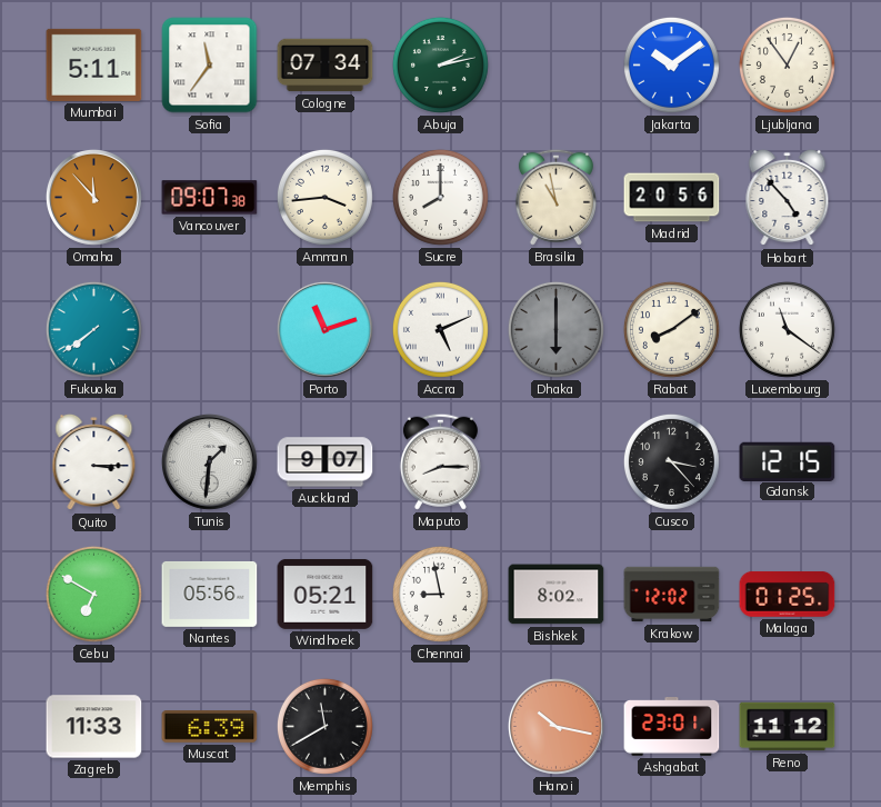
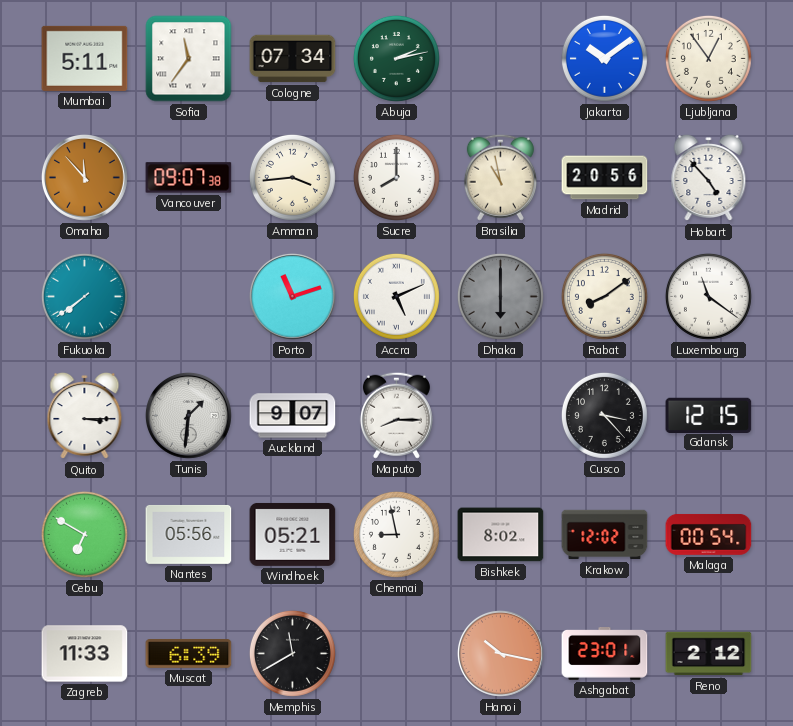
Malaga: 01:25 -> 00:54 (709, 534)
Reno: 11:12 -> 2:12 (709, 654)
